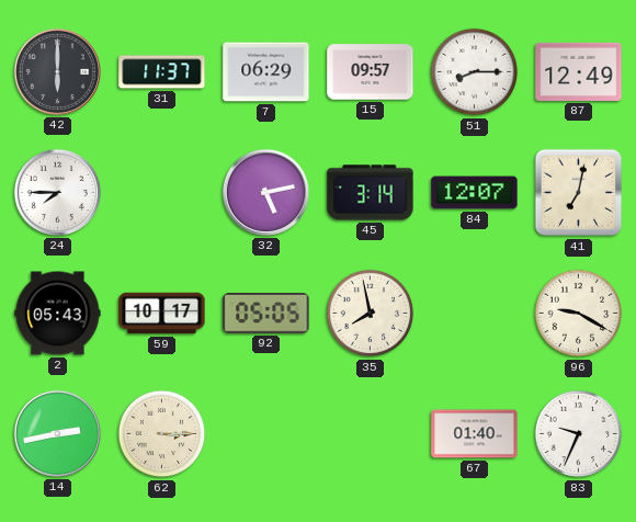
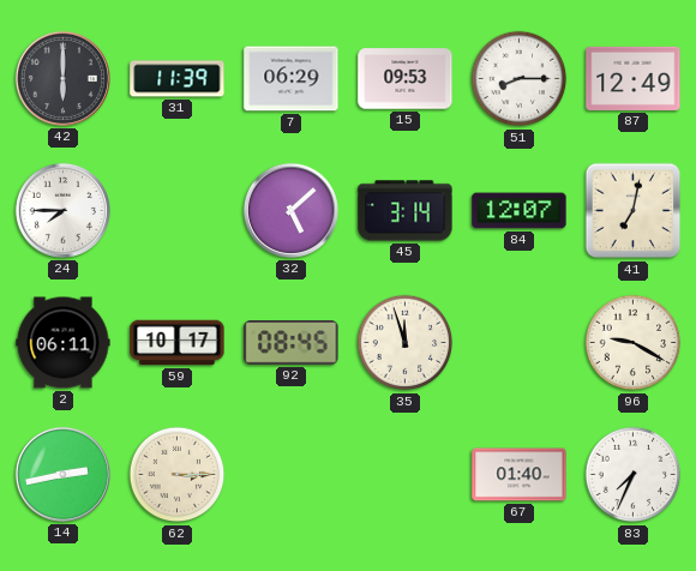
31: 11:37 -> 11:39 (178, 79)
15: 09:57 -> 09:53 (406, 79)
32: 5:13 -> 5:08 (290, 210)
2: 05:43 -> 06:11 (64, 343)
92: 05:05 -> 08:45 (292, 343)
35: 7:58 -> 11:57 (406, 343)
83: 9:34 -> 7:34 (634, 475)
